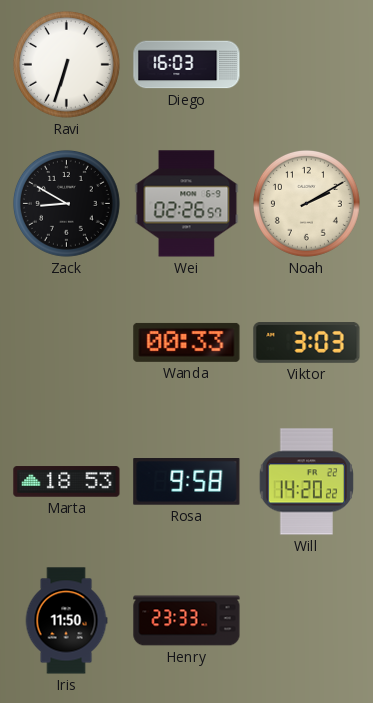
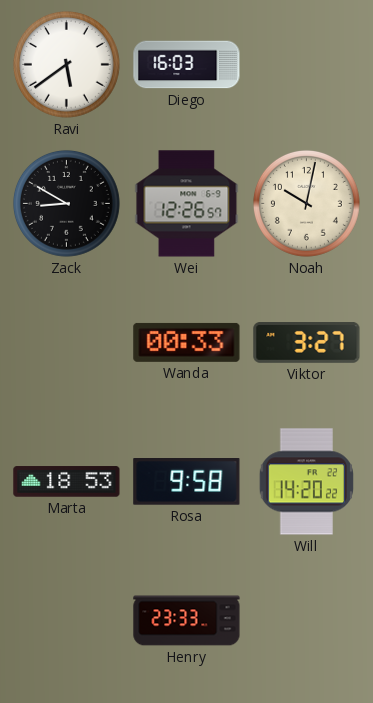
Ravi: 6:33 -> 5:39 (66, 64)
Wei: 02:26 -> 12:26 (187, 204)
Noah: 2:10 -> 10:02 (306, 203)
Viktor: 3:03 -> 3:27 (307, 343)
Iris: 11:50 -> none (66, 621)
